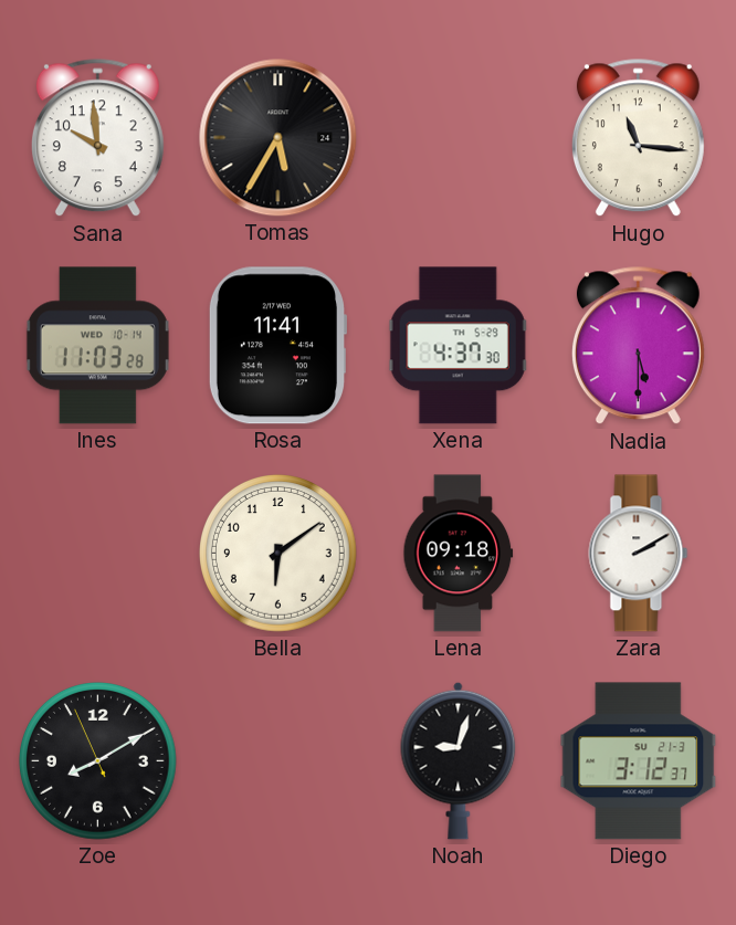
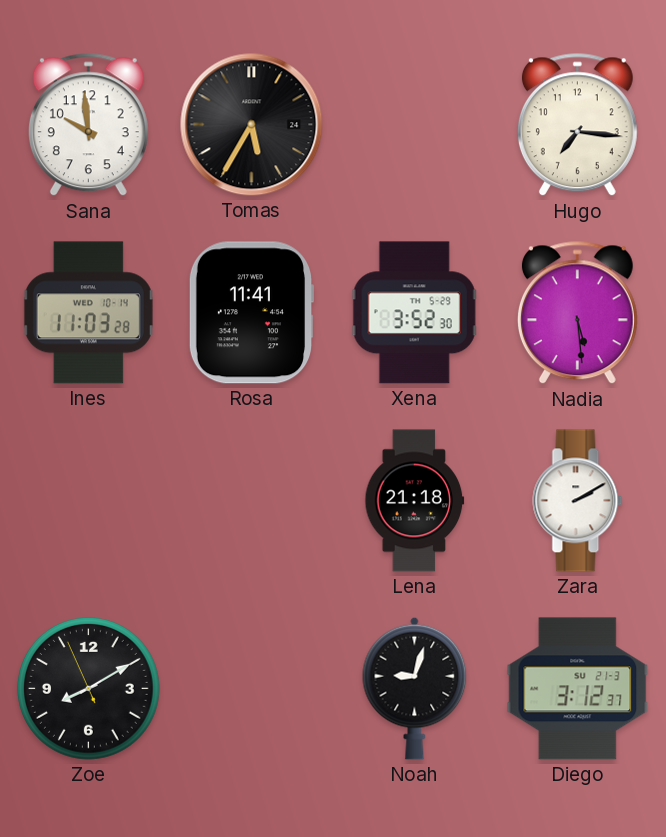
Hugo: 11:16 -> 7:16 (577, 125)
Xena: 4:37 -> 3:52 (414, 313)
Nadia: 5:30 -> 5:29 (577, 313)
Bella: 6:09 -> none (278, 554)
Lena: 09:18 -> 21:18 (415, 501)
